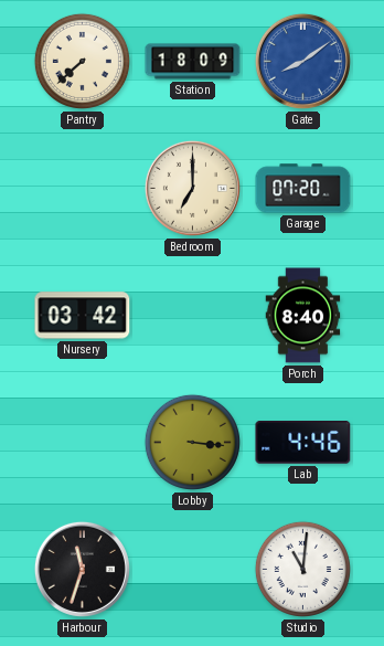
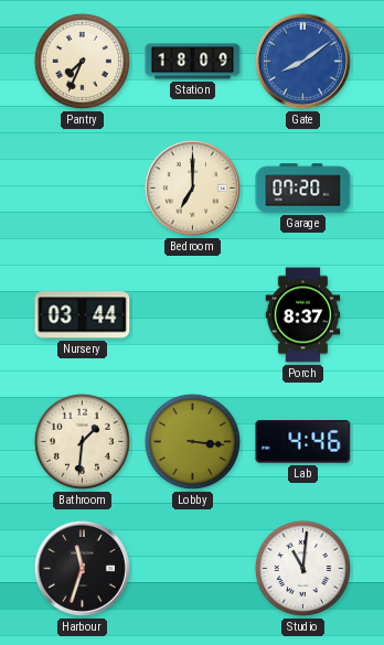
Pantry: 7:38 -> 7:34 (82, 61)
Nursery: 03:42 -> 03:44 (83, 315)
Porch: 8:40 -> 8:37 (303, 315)
Bathroom: none -> 1:31 (82, 441)
